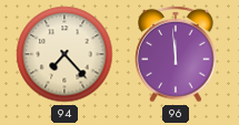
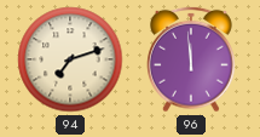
94: 7:23 -> 7:12 (70, 59)
